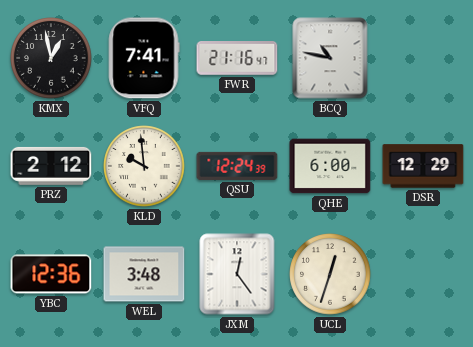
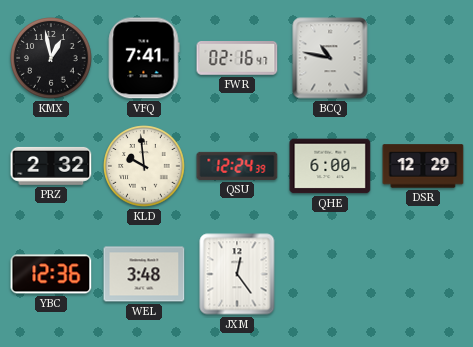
FWR: 21:16 -> 02:16 (237, 59)
PRZ: 2:12 -> 2:32 (51, 166)
UCL: 12:33 -> none (330, 274)
